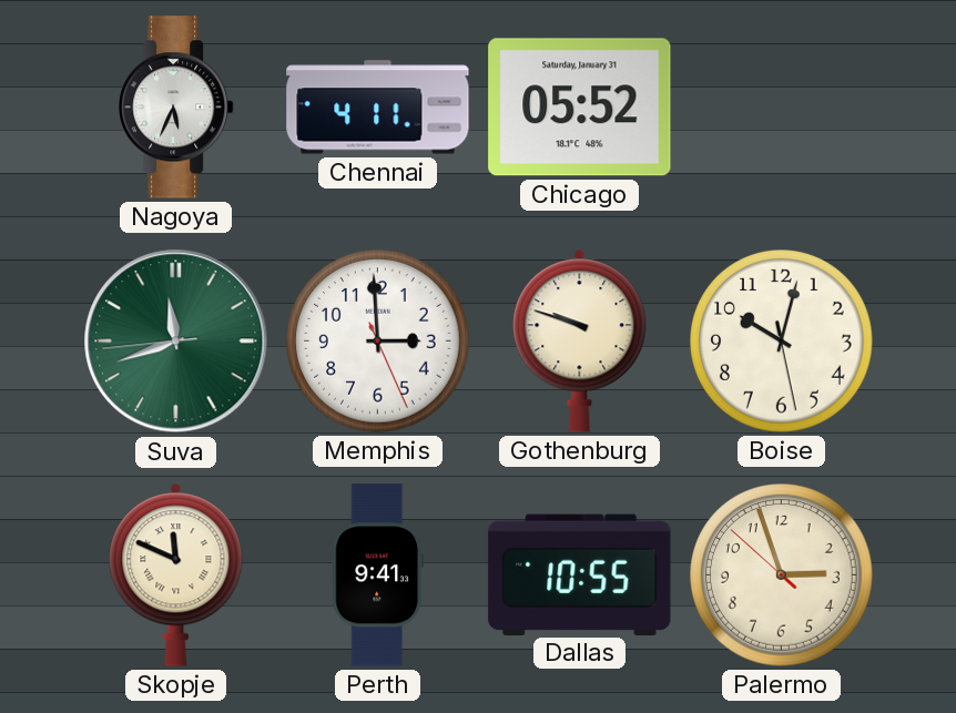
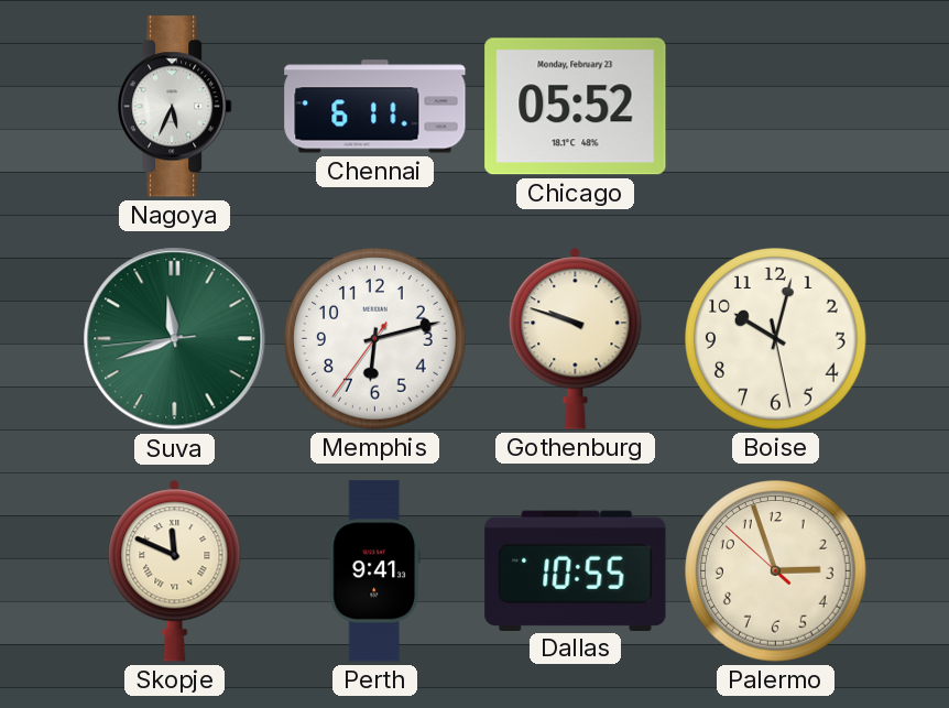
Chennai: 4:11 -> 6:11 (375, 107)
Chicago date: Saturday, January 31 -> Monday, February 23 (576, 107)
Memphis: 2:59 -> 6:12 (375, 339)
